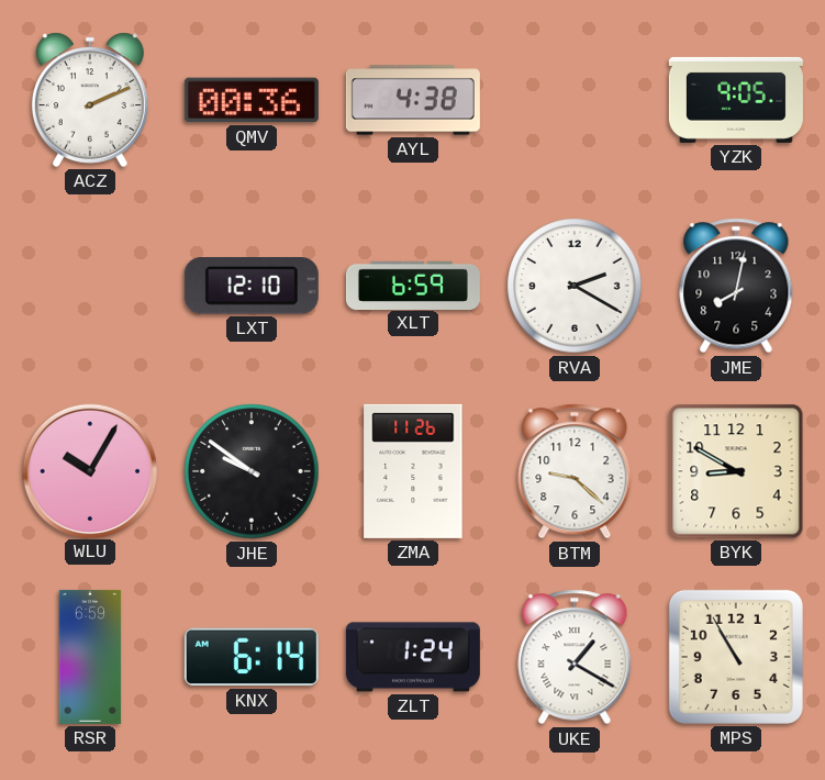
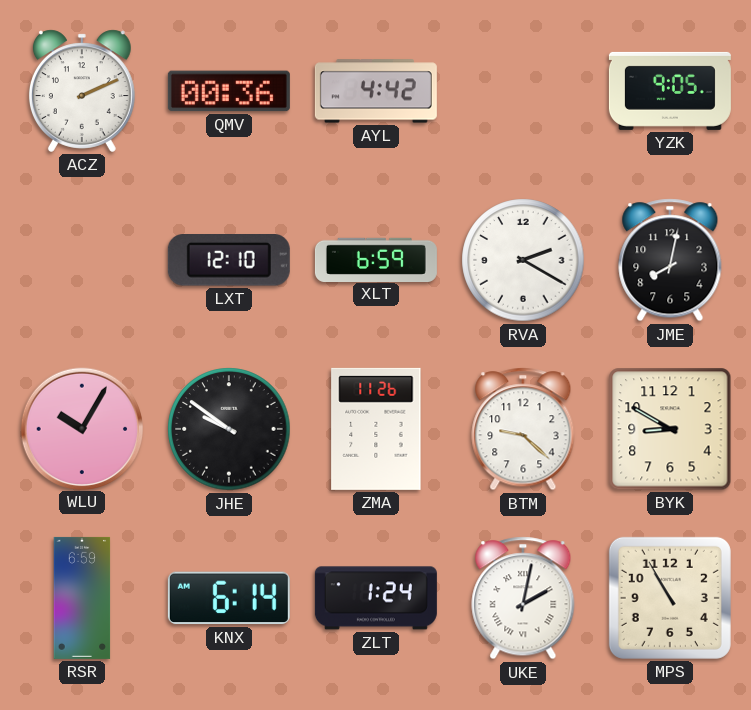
AYL: 4:38 -> 4:42 (376, 91)
UKE: 1:20 -> 2:02 (523, 598)
